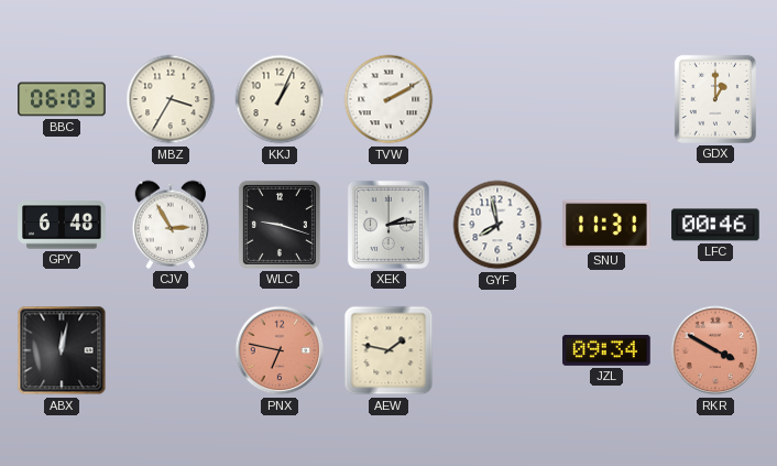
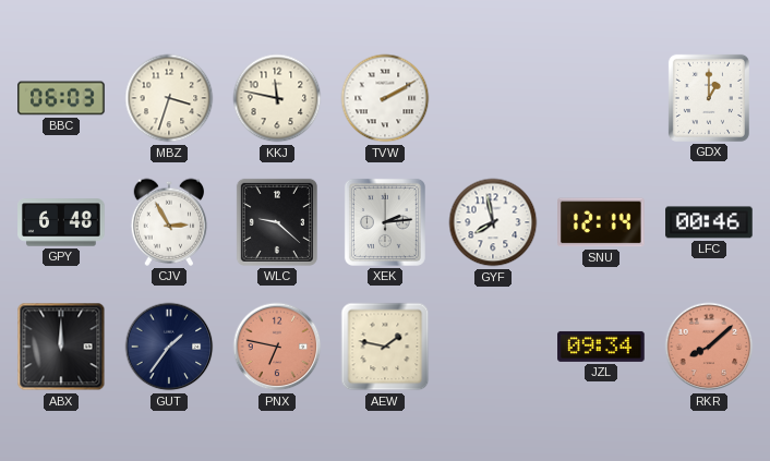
MBZ: 3:35 -> 3:33 (169, 98)
KKJ: 1:04 -> 11:47 (277, 98)
WLC: 9:18 -> 9:22 (277, 222)
SNU: 11:31 -> 12:14 (602, 222)
ABX: 12:02 -> 12:00 (61, 347)
GUT: none -> 1:36 (169, 347)
RKR: 3:50 -> 8:08 (709, 347)
